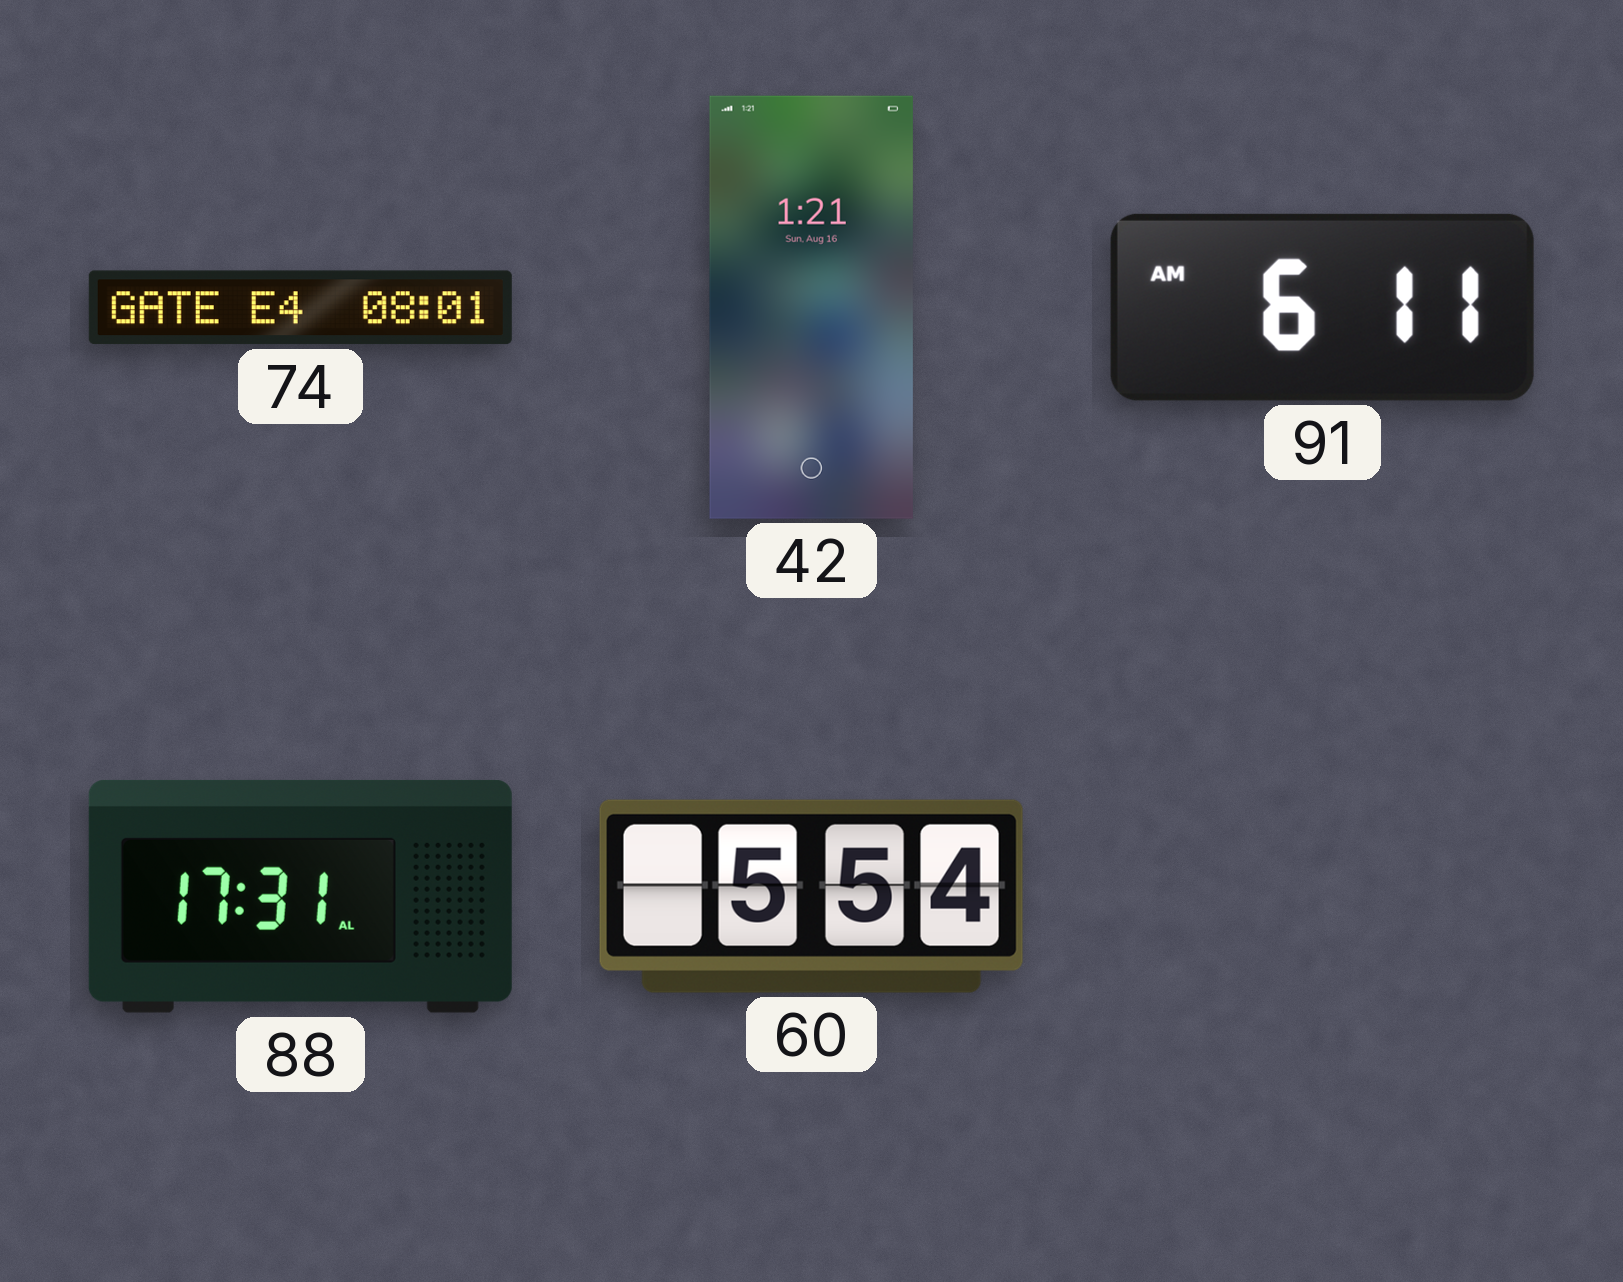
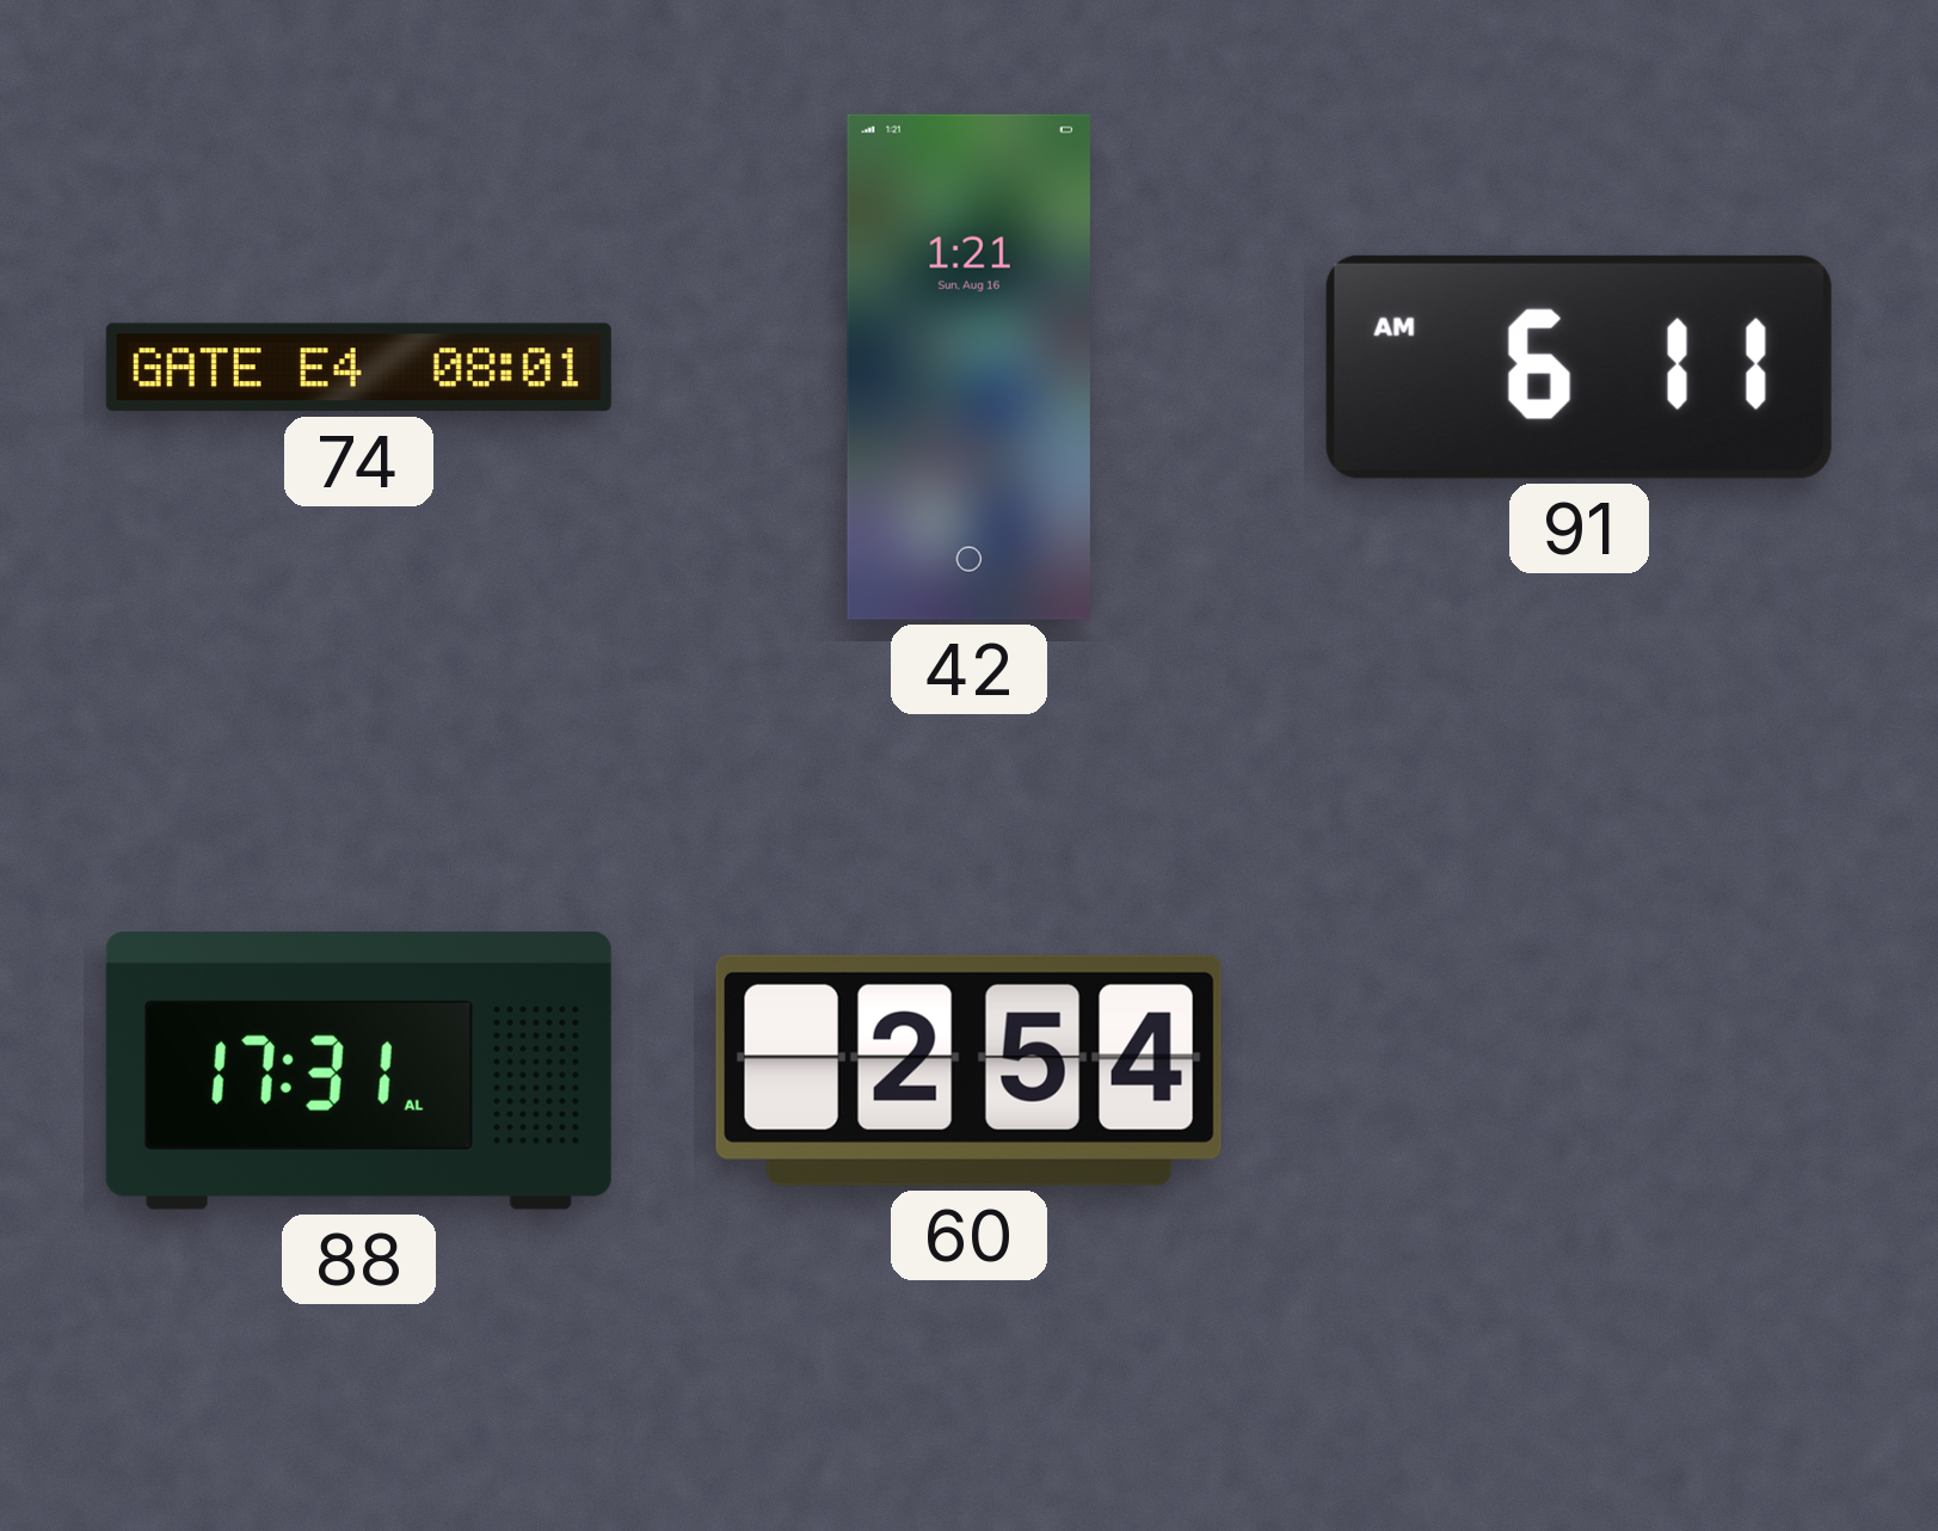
60: 5:54 -> 2:54 (968, 1070)
